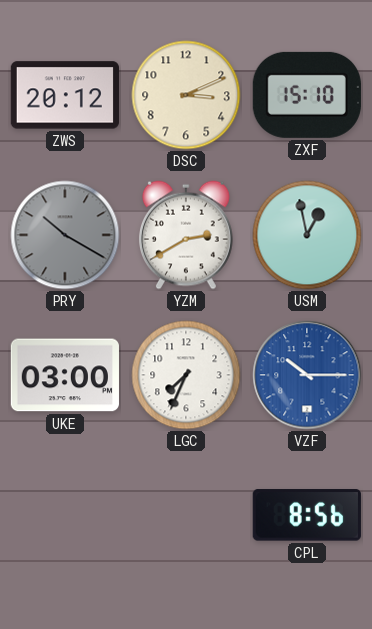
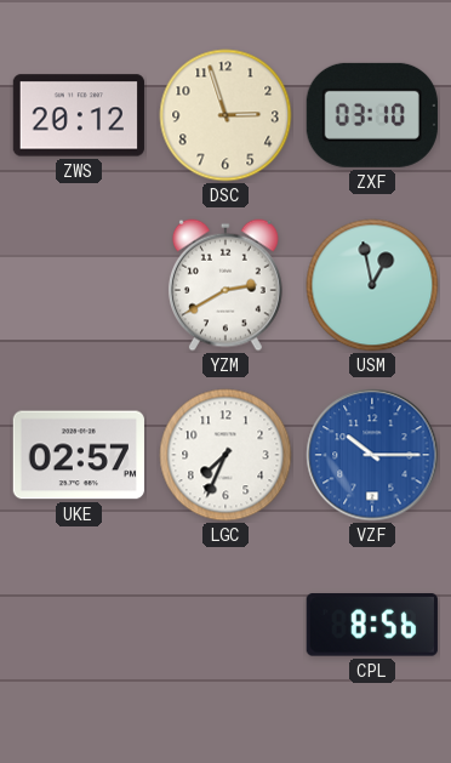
DSC: 3:11 -> 2:57 (225, 115)
ZXF: 15:10 -> 03:10 (372, 115)
PRY: 10:20 -> none (65, 235)
UKE: 03:00 -> 02:57 (79, 455)
